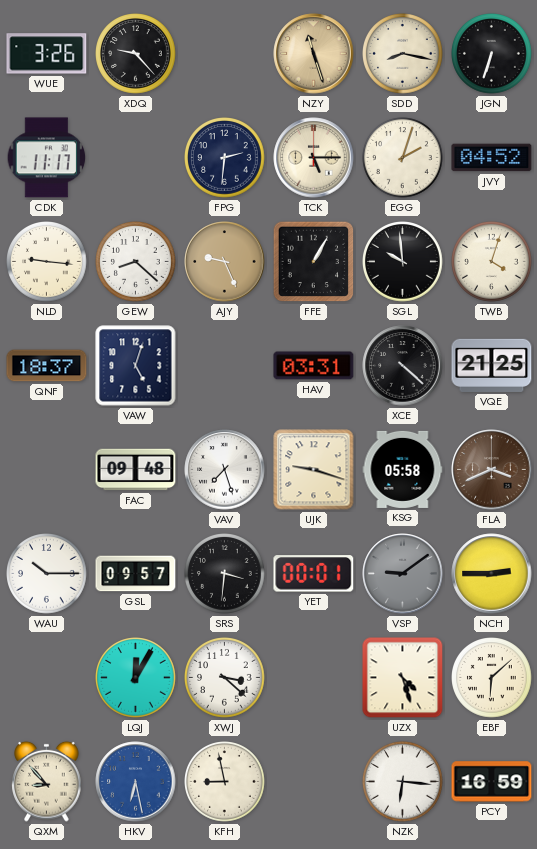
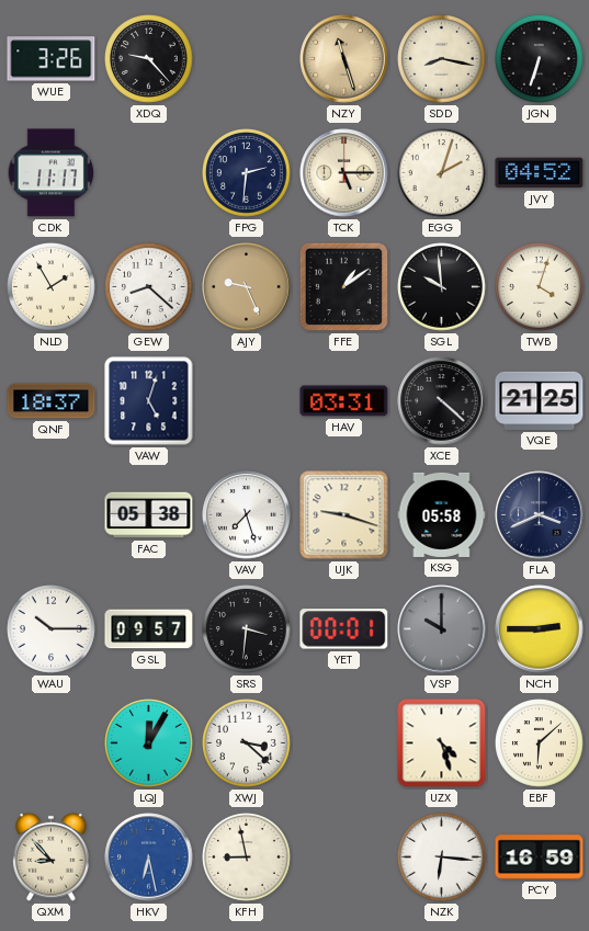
NLD: 9:16 -> 1:55 (52, 287)
FFE: 1:05 -> 1:09 (344, 287)
FAC: 09:48 -> 05:38 (149, 515)
FLA dial: brown -> navy (540, 515)
VSP: 9:09 -> 10:00 (442, 629)
